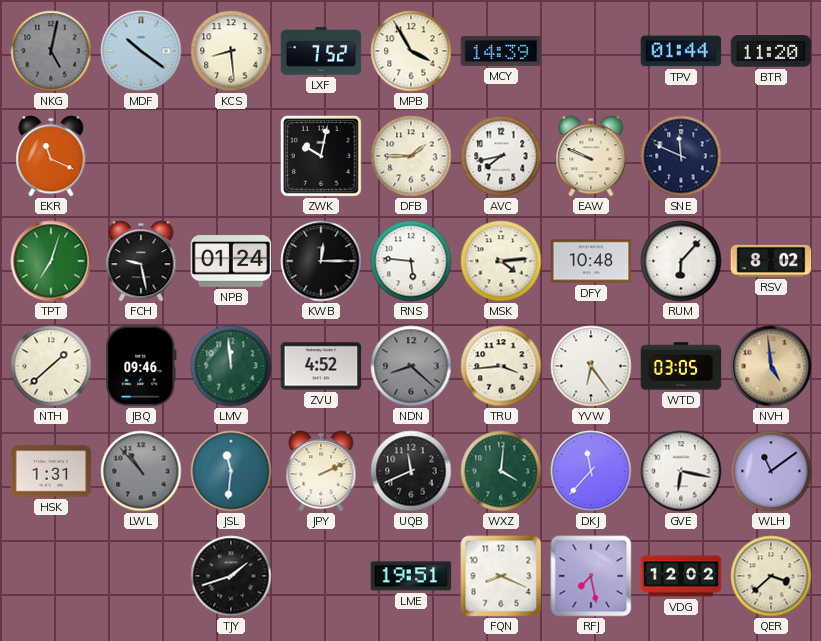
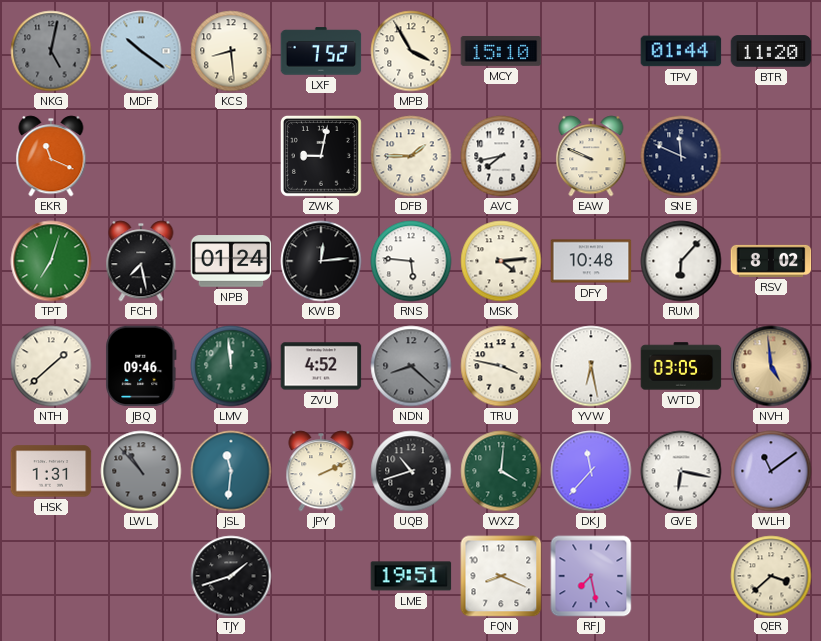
MCY: 14:39 -> 15:10 (501, 51)
ZWK: 10:02 -> 9:02 (322, 157)
FCH: 9:28 -> 7:28 (141, 261)
KWB: 12:15 -> 12:14 (321, 261)
TRU: 3:44 -> 3:47 (501, 366)
YVW: 6:24 -> 6:28 (591, 366)
UQB: 11:41 -> 10:42 (411, 471)
VDG: 12:02 -> none (681, 576)
